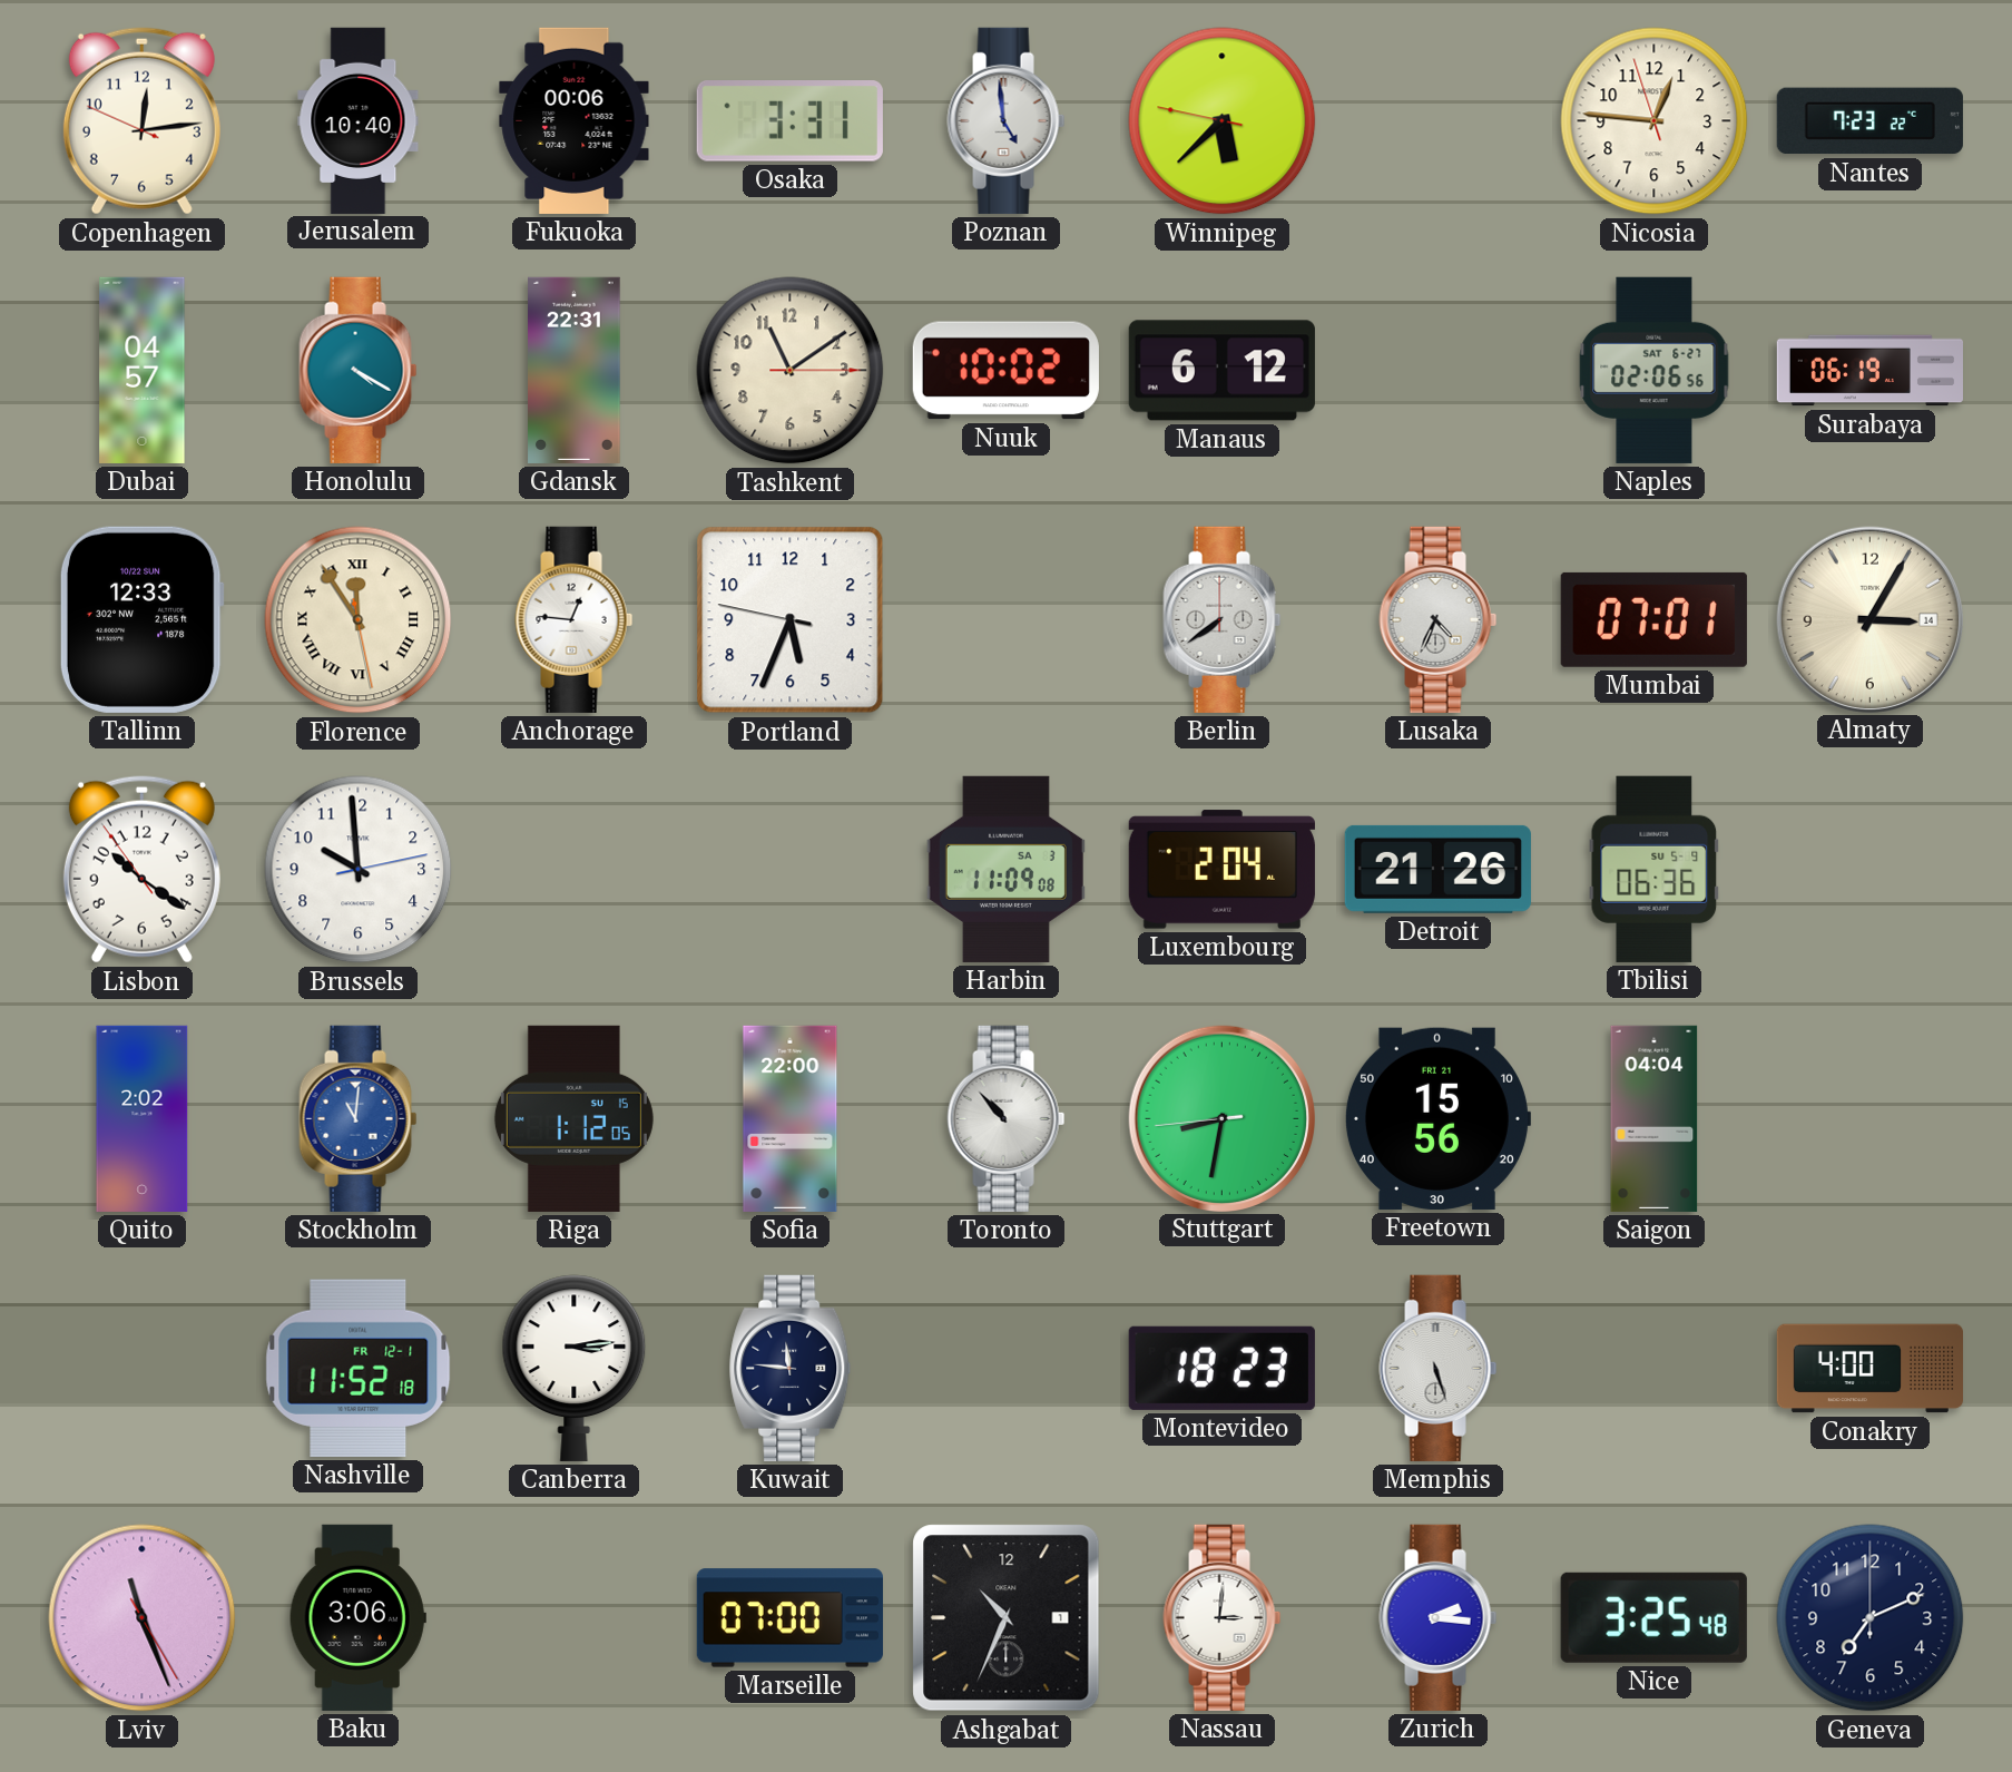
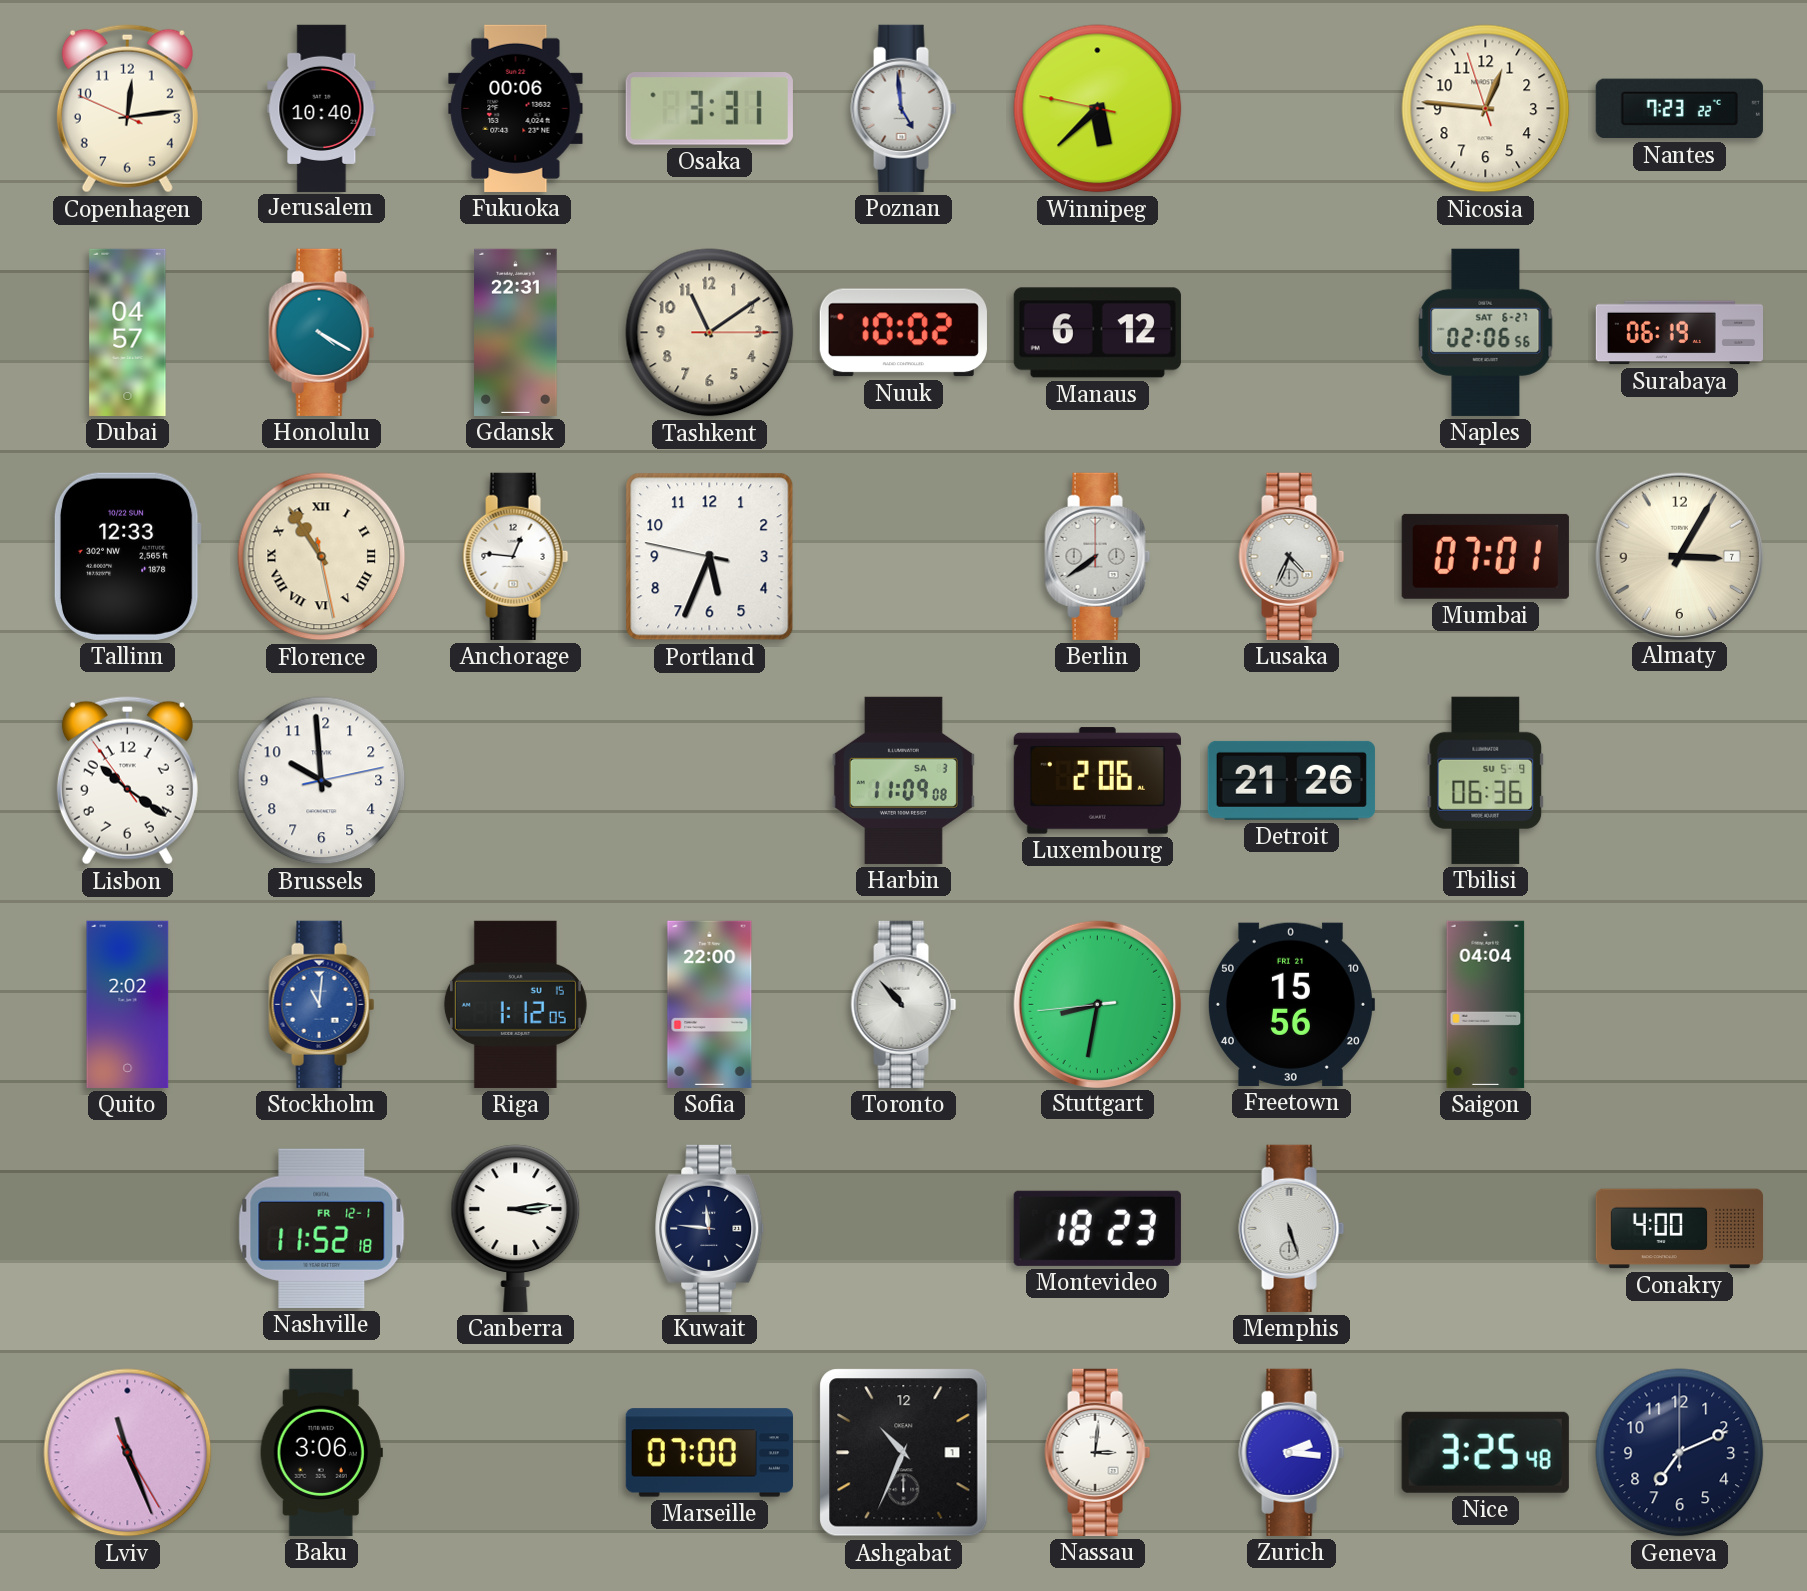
Florence: 11:54 -> 10:54 (322, 557)
Almaty date: 14 -> 7 (1679, 556)
Luxembourg: 2:04 -> 2:06 (1097, 781)
